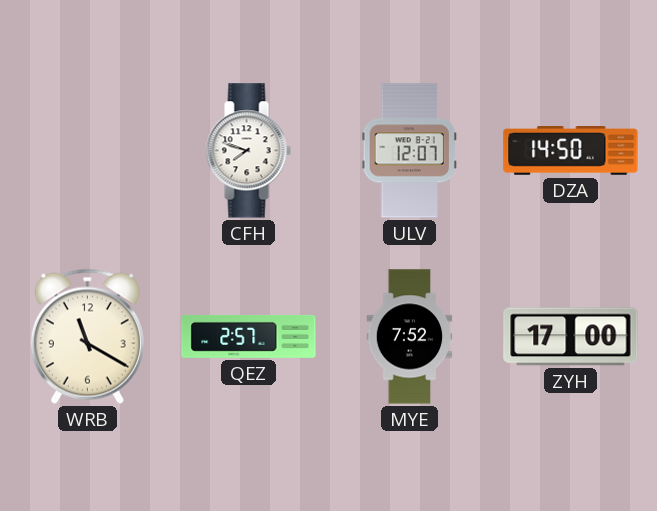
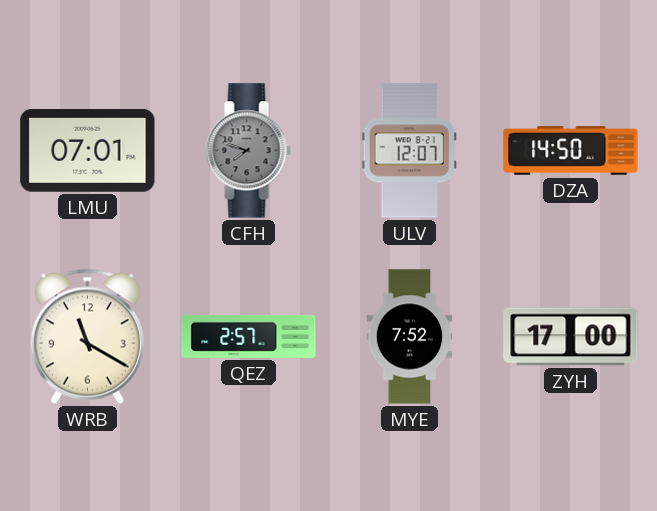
LMU: none -> 07:01 (88, 151)
CFH dial: white -> grey (248, 151)
